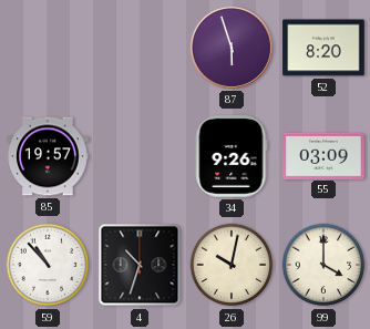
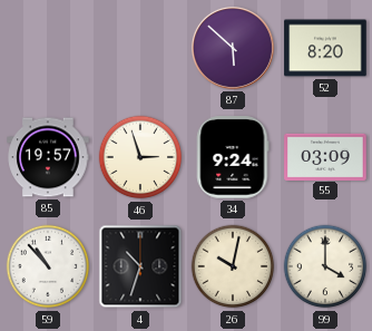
87: 5:57 -> 5:52 (233, 48)
46: none -> 2:57 (140, 157)
34: 9:26 -> 9:24 (233, 157)
